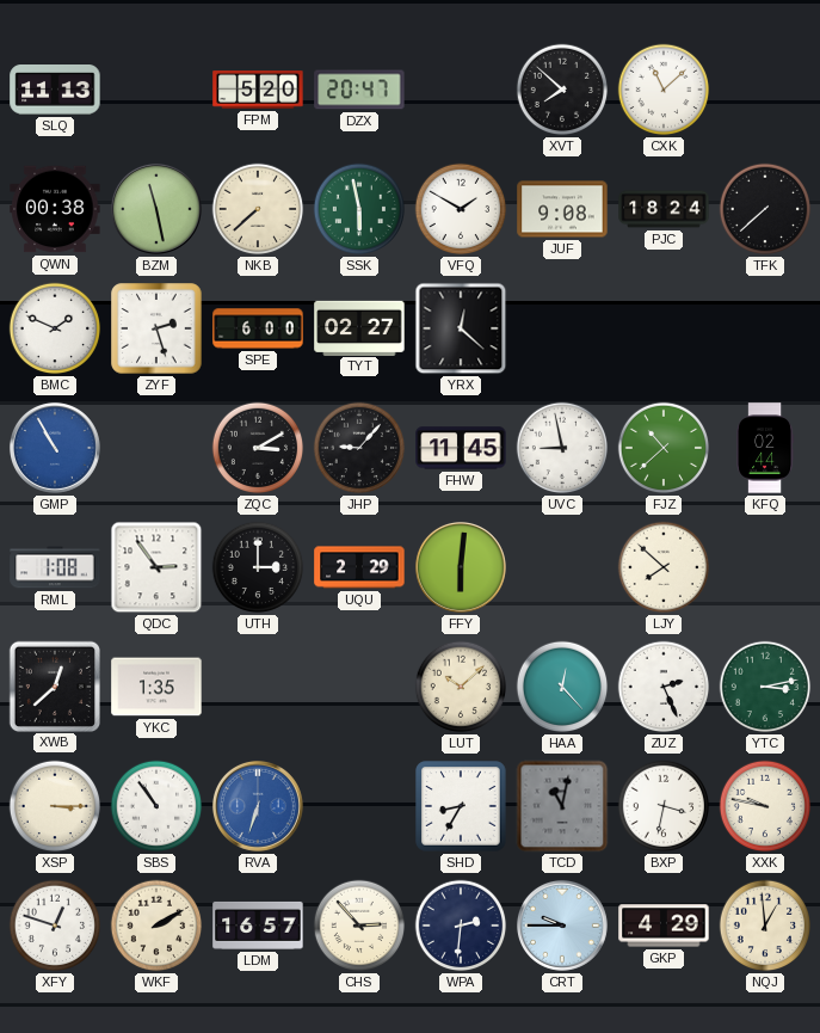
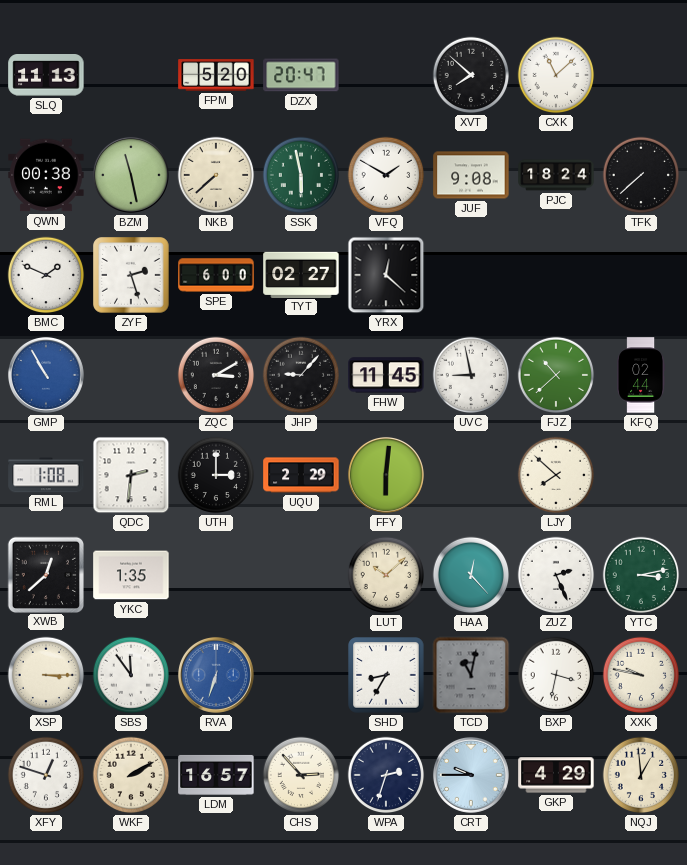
QDC: 2:54 -> 2:31 (131, 475)
SBS: 10:54 -> 11:54 (131, 675)
WPA: 2:31 -> 2:33 (386, 775)
